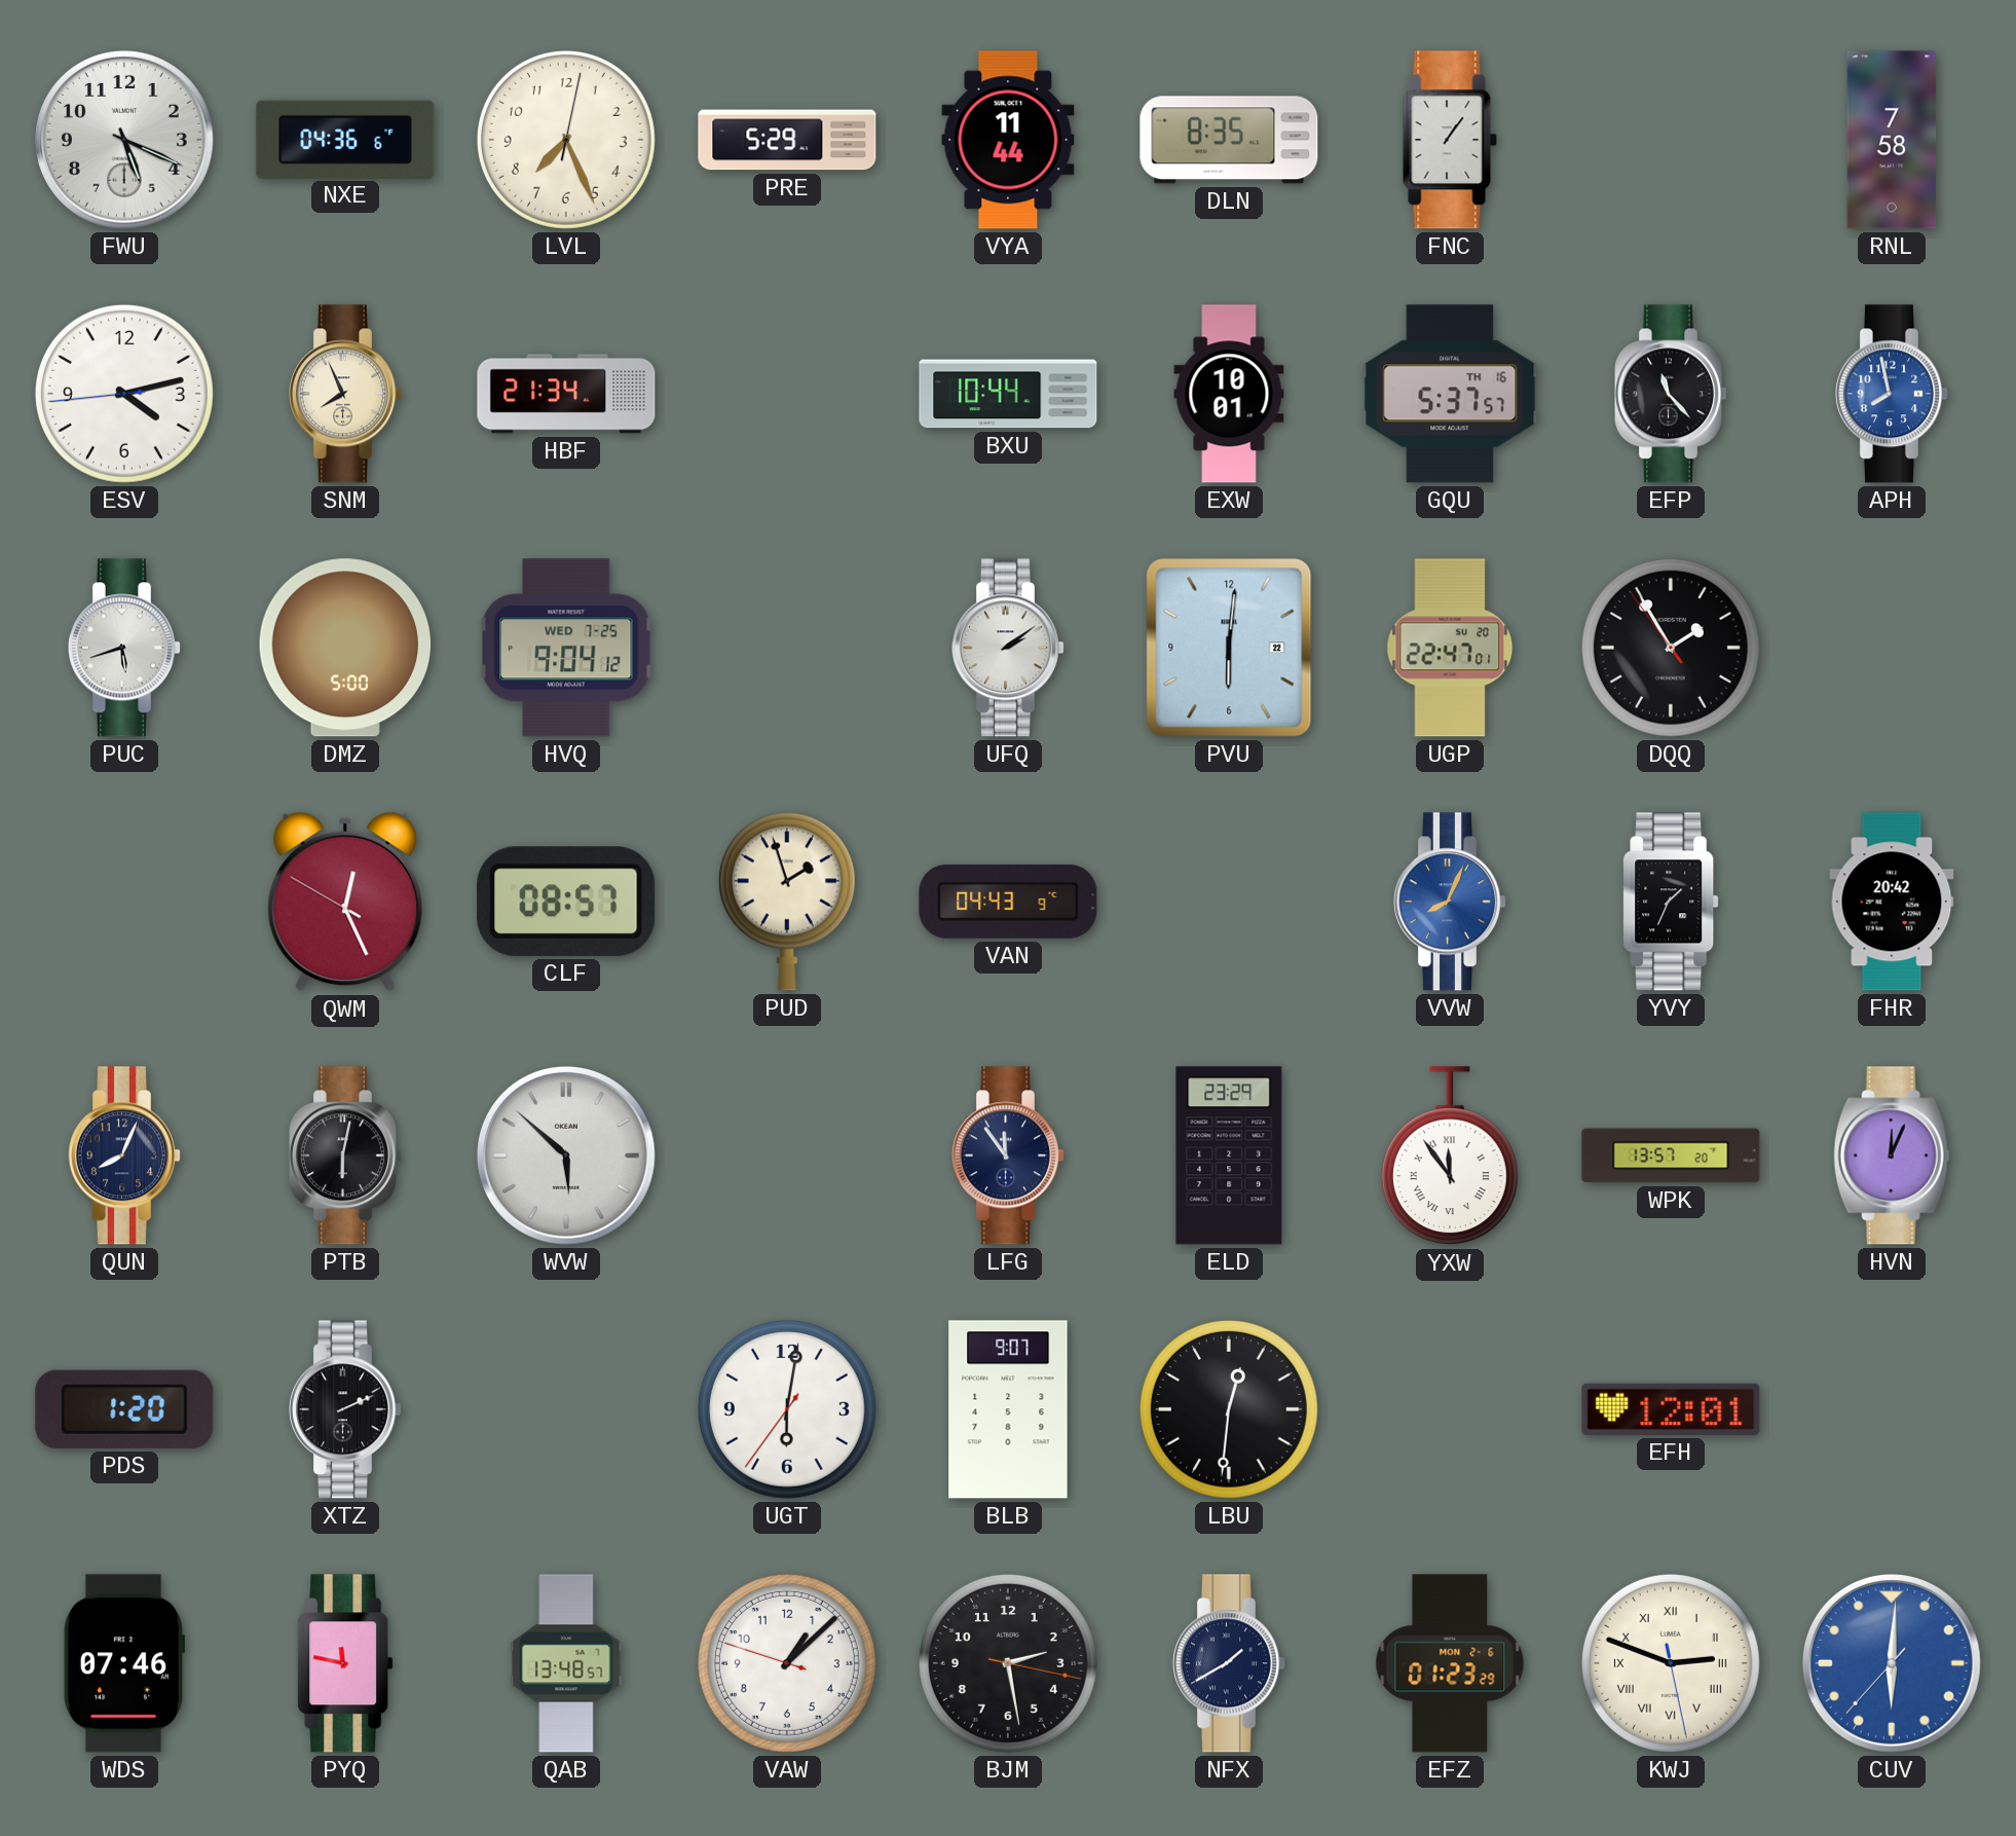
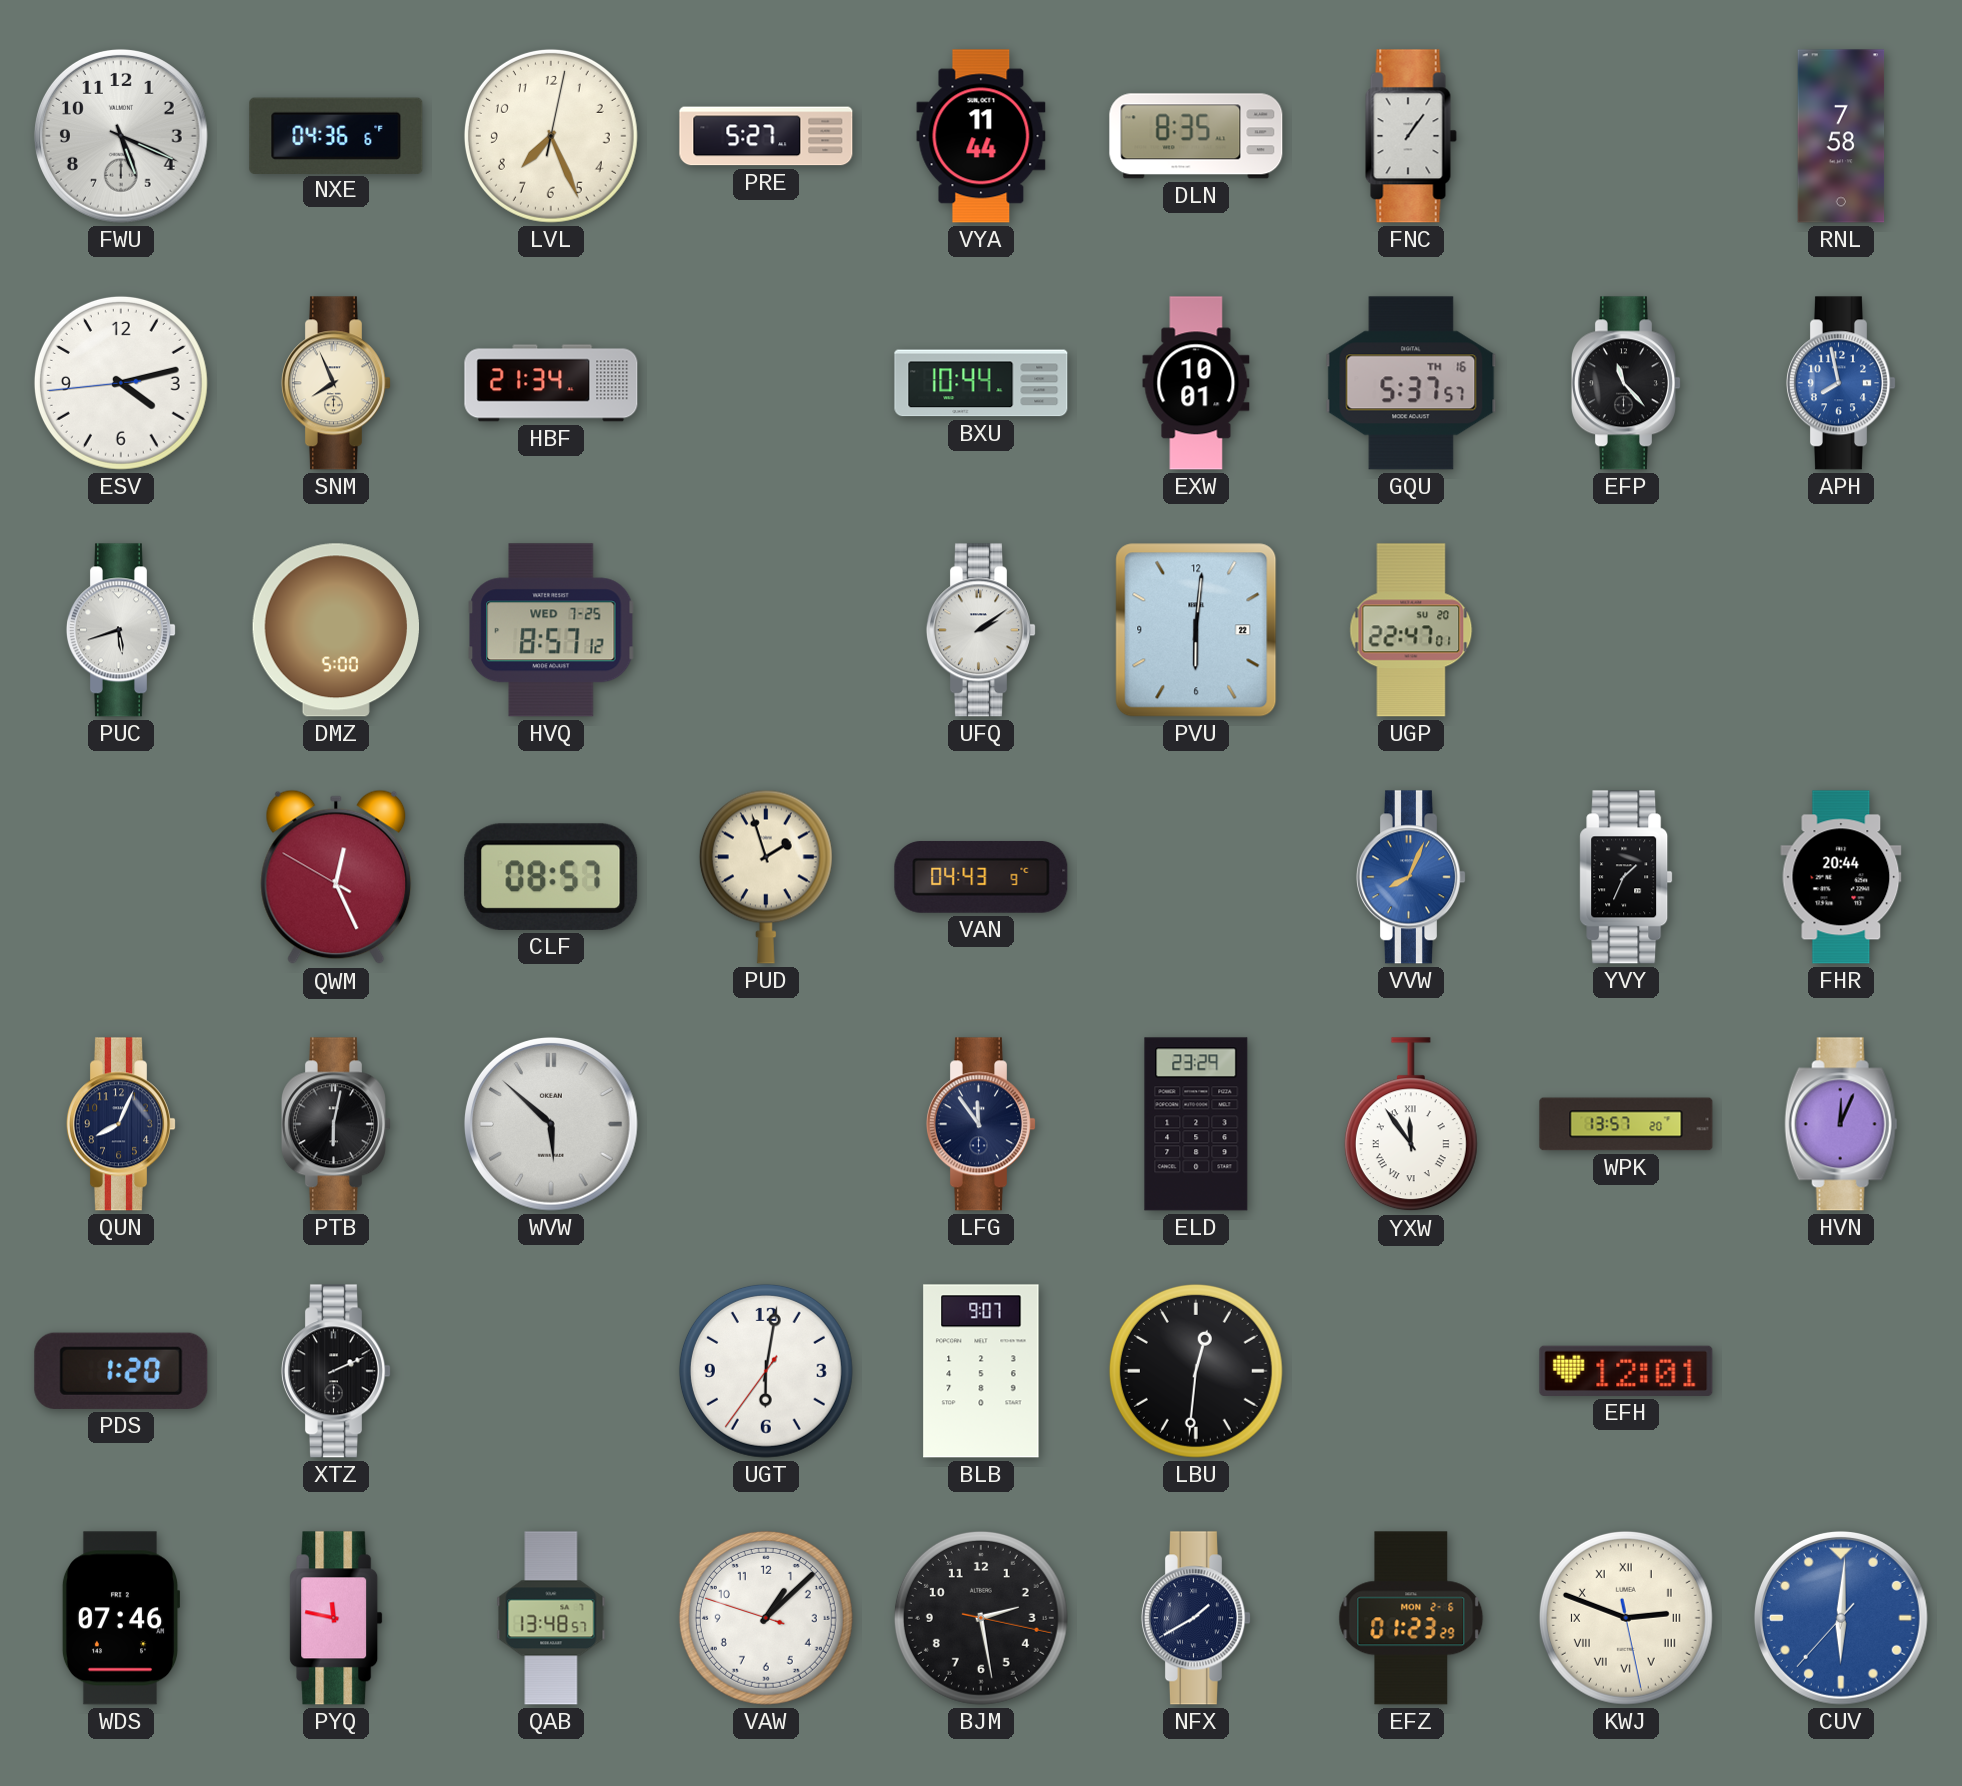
PRE: 5:29 -> 5:27 (766, 136)
HVQ: 9:04 -> 8:57 (551, 630)
DQQ: 1:54 -> none (1671, 648)
FHR: 20:42 -> 20:44 (1841, 877)
